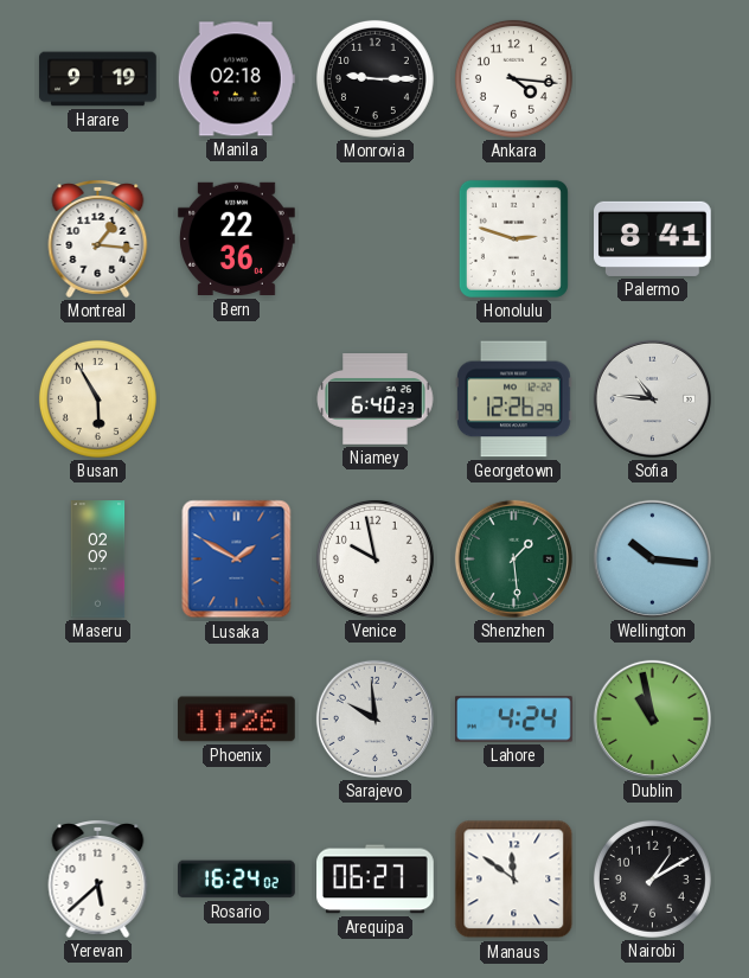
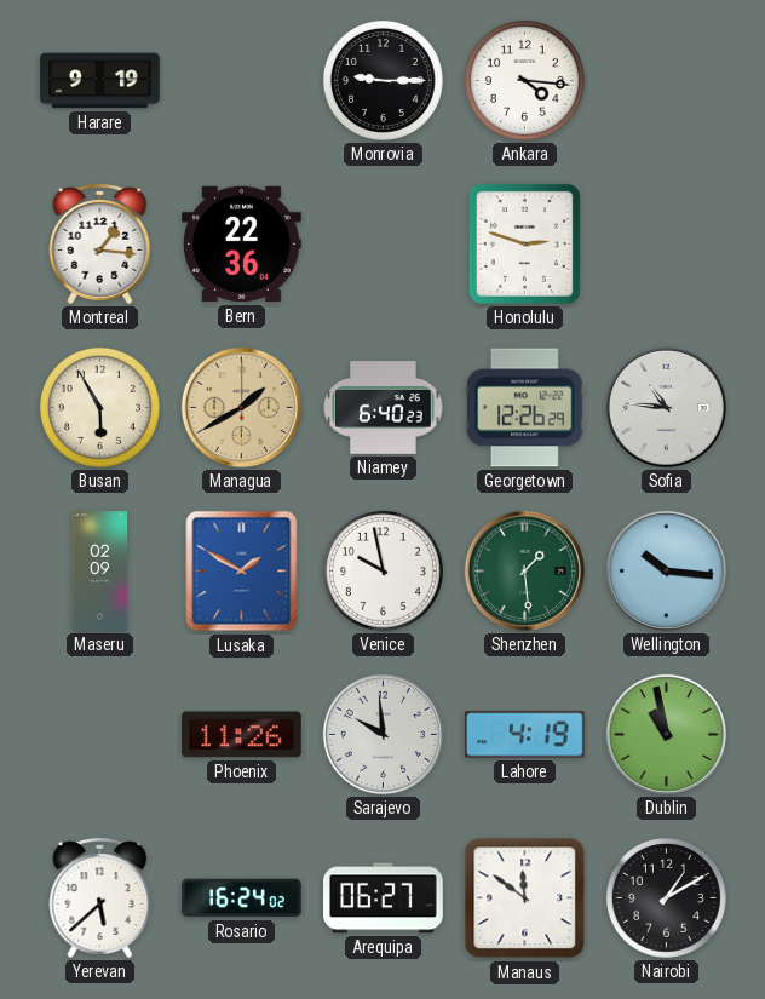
Manila: 02:18 -> none (236, 79)
Palermo: 8:41 -> none (653, 238)
Managua: none -> 1:40 (241, 407)
Lahore: 4:24 -> 4:19 (525, 735)
